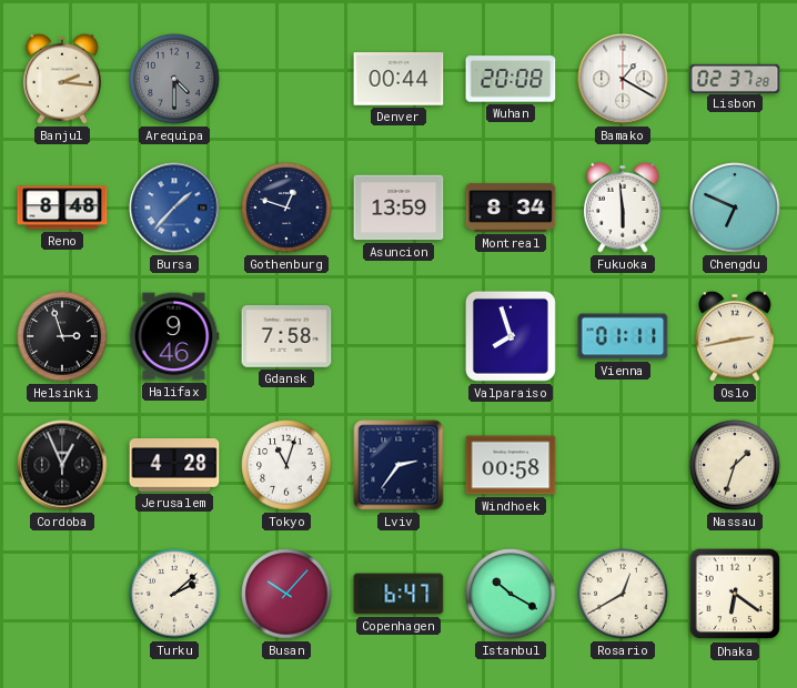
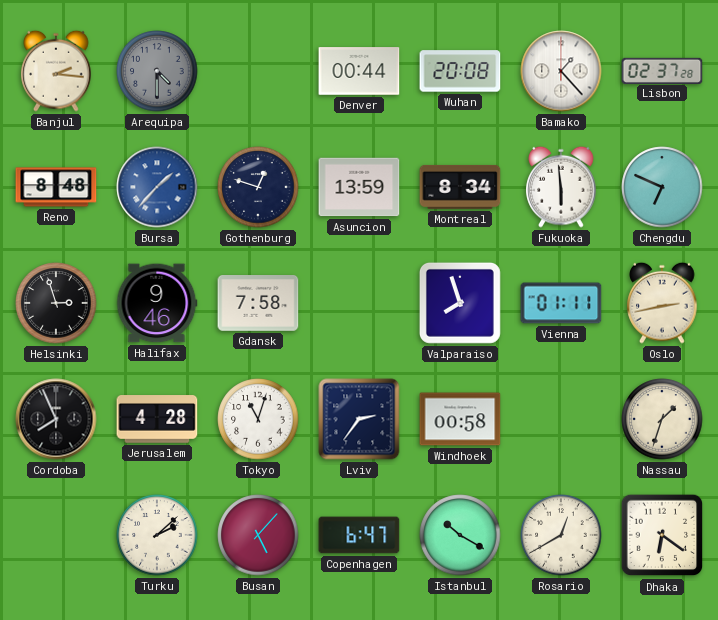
Bamako: 1:20 -> 1:23 (561, 71)
Cordoba: 12:56 -> 7:56 (56, 419)
Busan: 10:07 -> 5:07 (258, 535)
